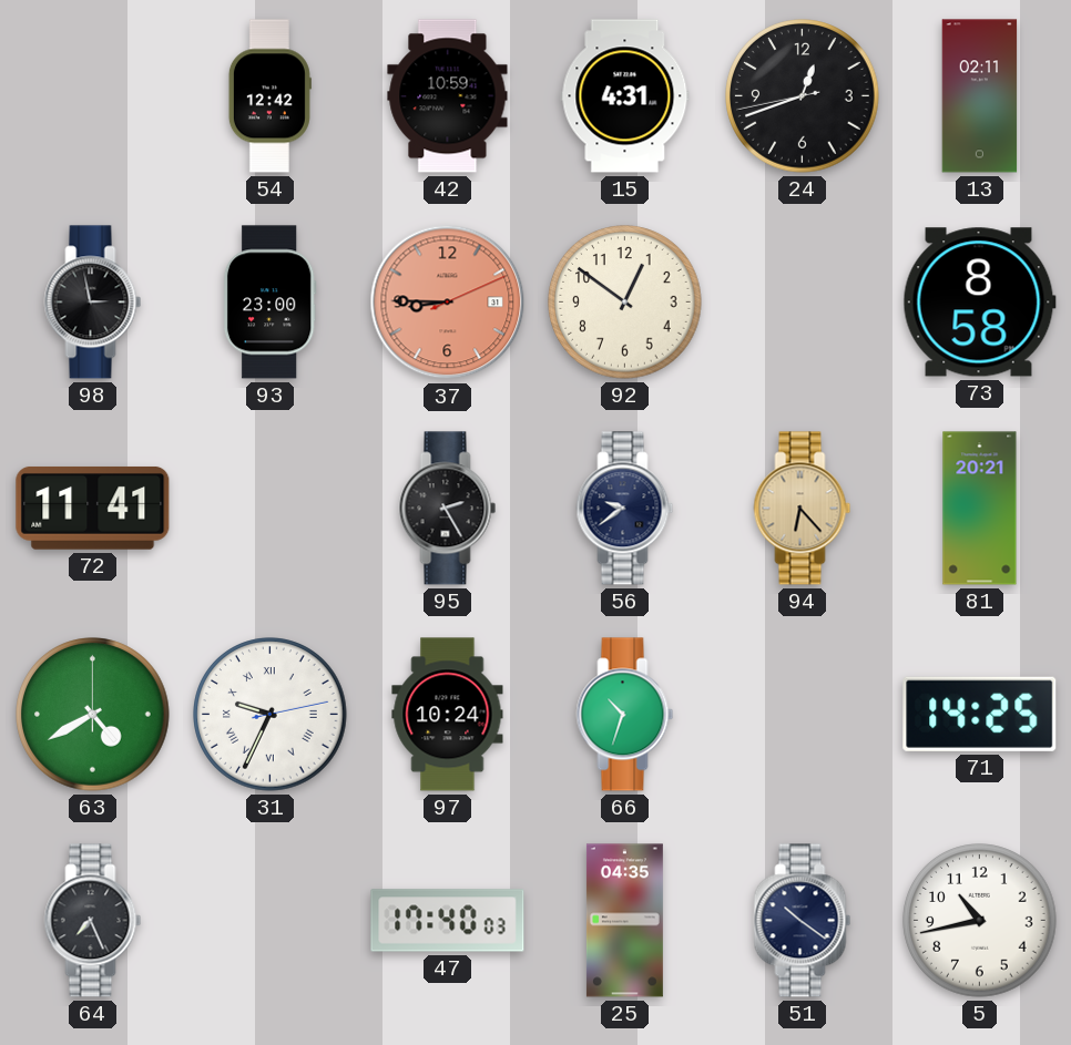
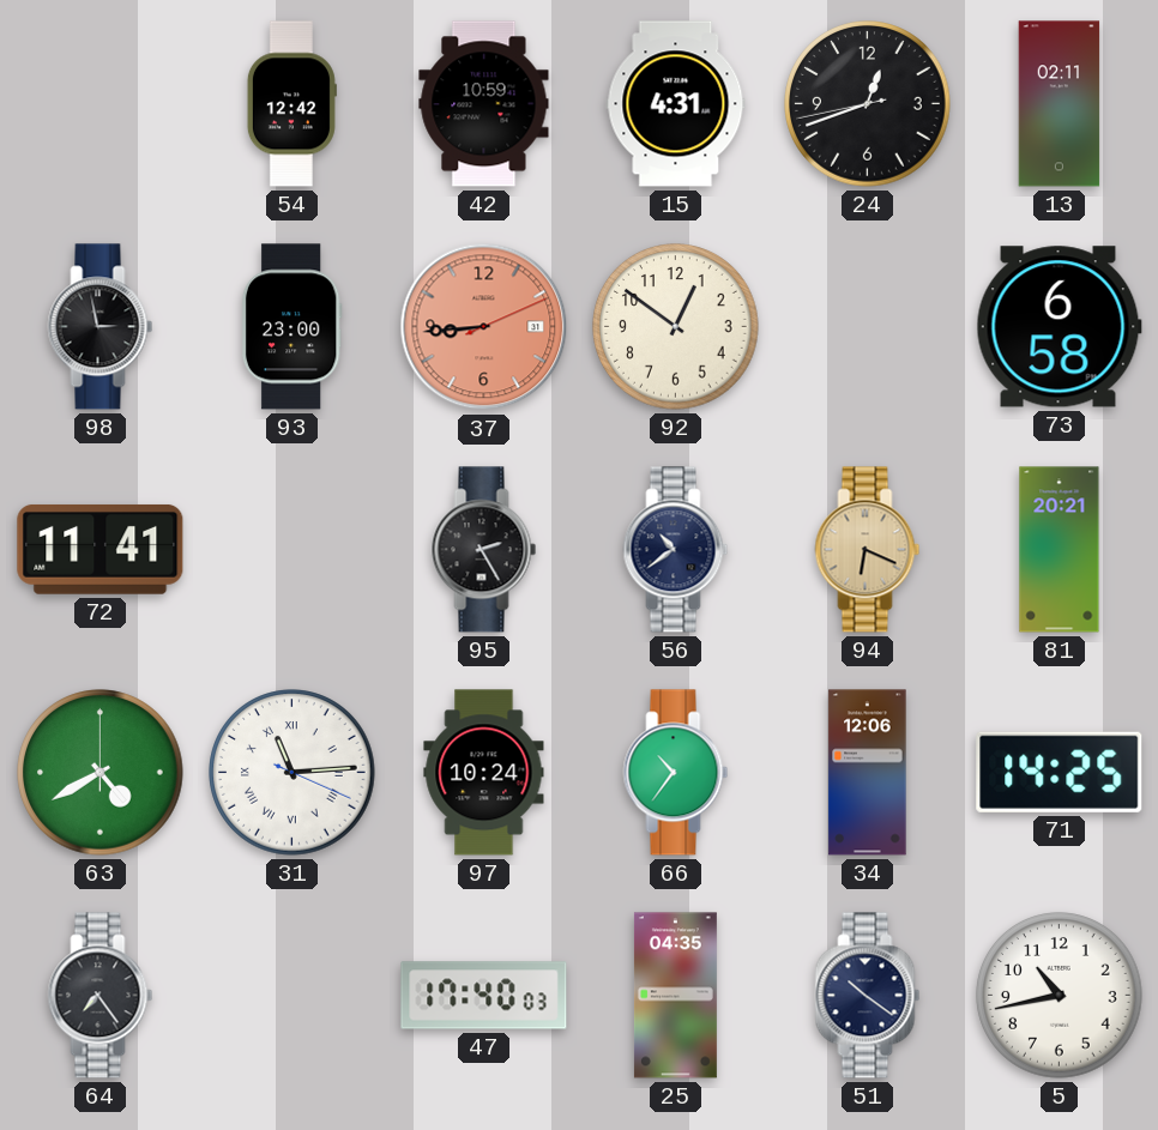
37: 8:45 -> 8:44 (484, 327)
73: 8:58 -> 6:58 (1059, 327)
56: 9:39 -> 10:39 (676, 550)
94: 6:23 -> 6:19 (868, 550)
31: 9:34 -> 11:14 (292, 773)
66: 10:33 -> 10:36 (676, 773)
34: none -> 12:06 (868, 773)
64: 7:26 -> 7:24 (101, 996)
